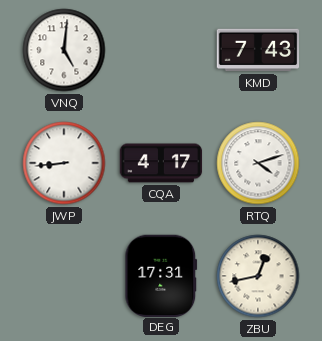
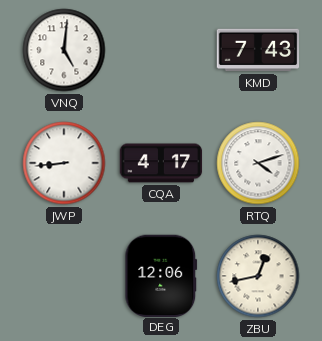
DEG: 17:31 -> 12:06 (161, 275)
